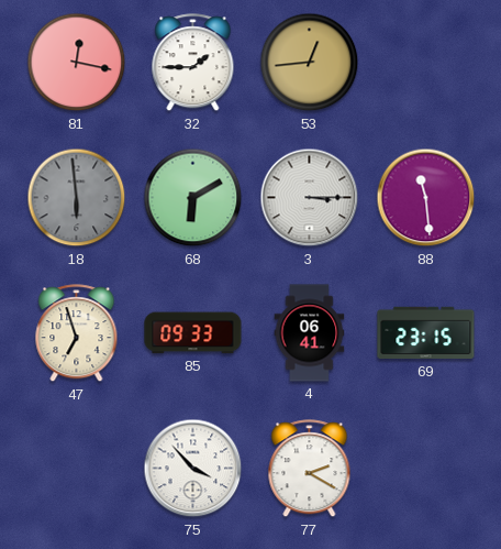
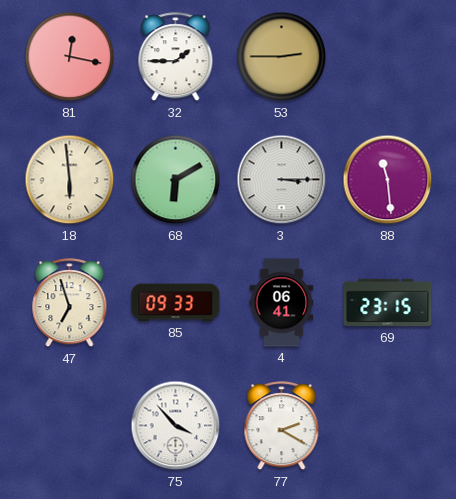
53: 12:44 -> 2:45 (282, 57)
18 dial: grey -> cream (70, 180)
